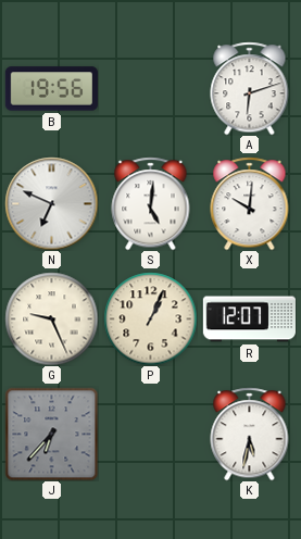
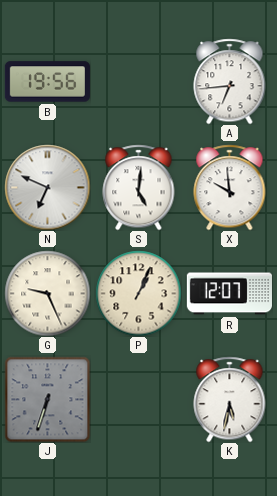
A: 6:12 -> 6:44 (230, 81)
X: 10:01 -> 9:59 (230, 187)
J: 6:37 -> 6:33 (47, 399)
